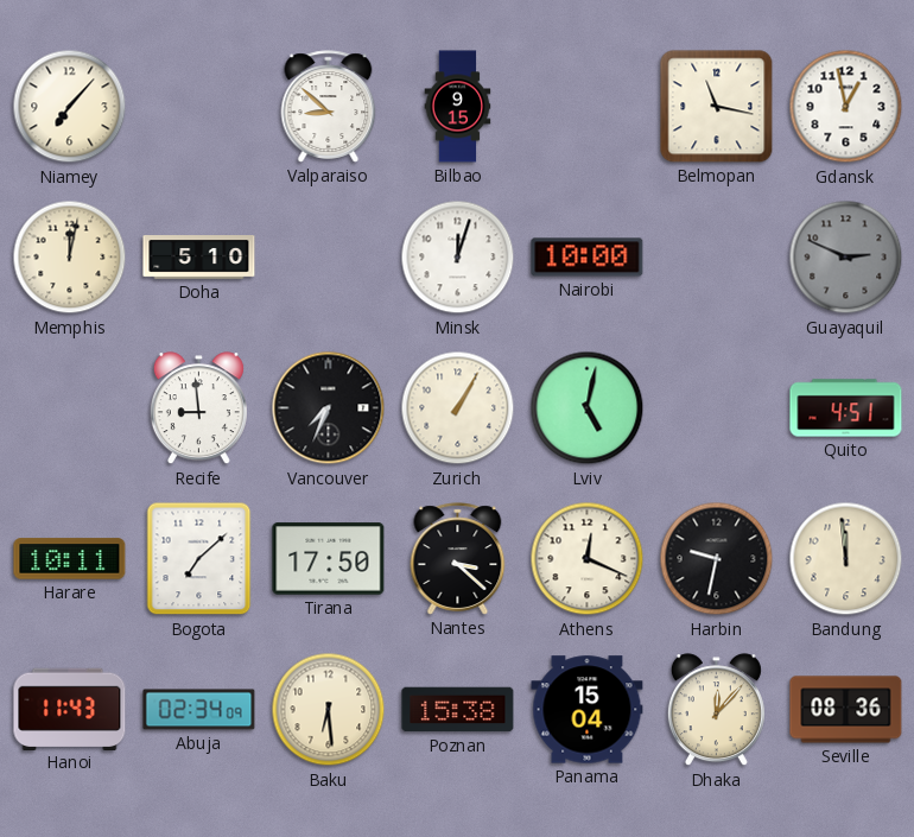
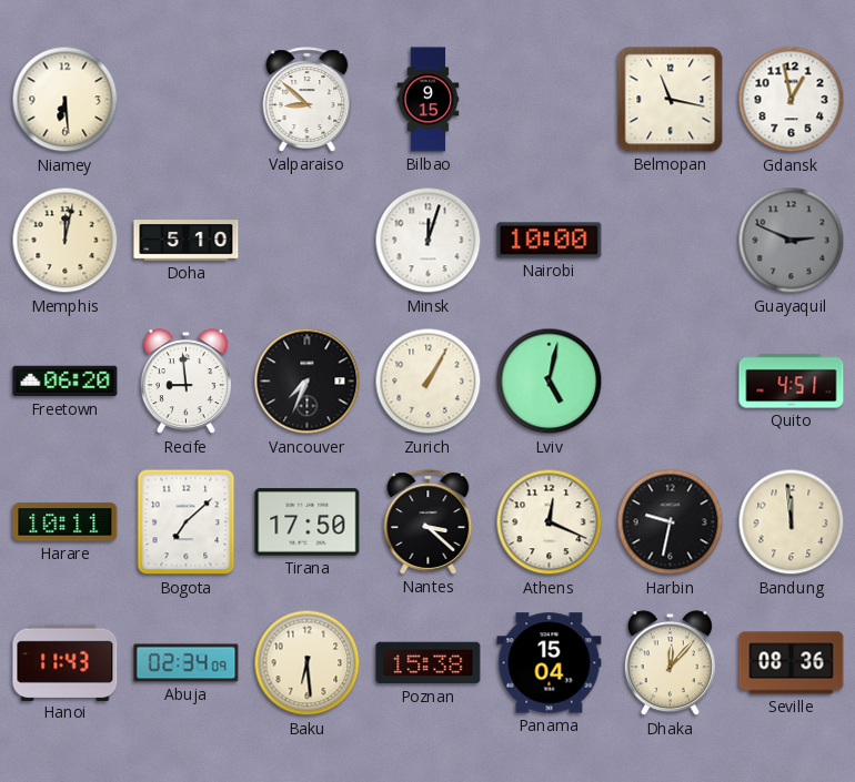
Niamey: 7:07 -> 6:29 (66, 100)
Freetown: none -> 06:20 (66, 382)
